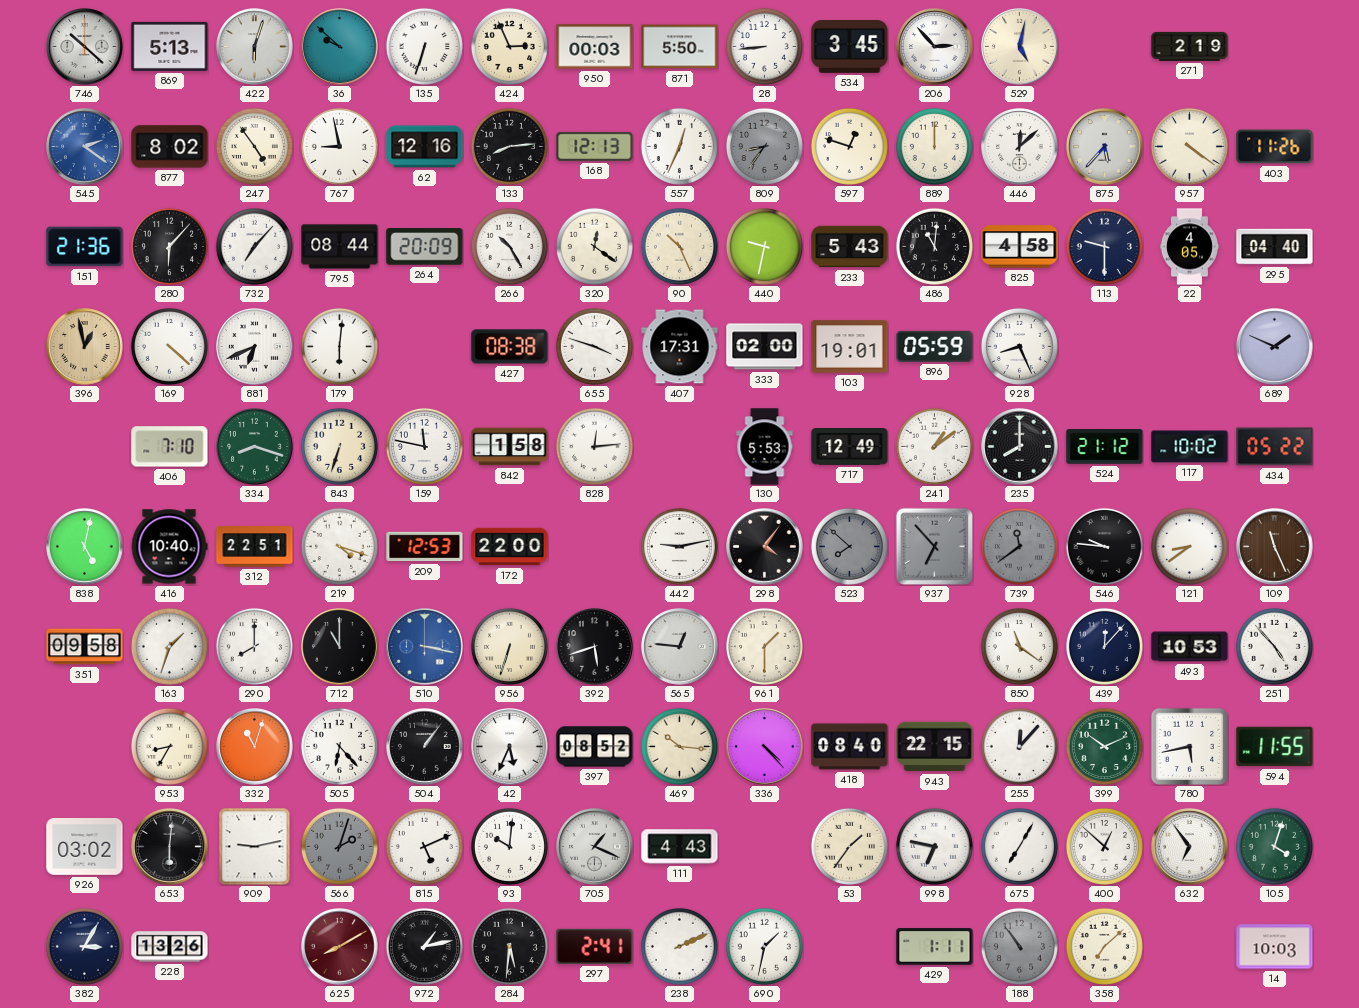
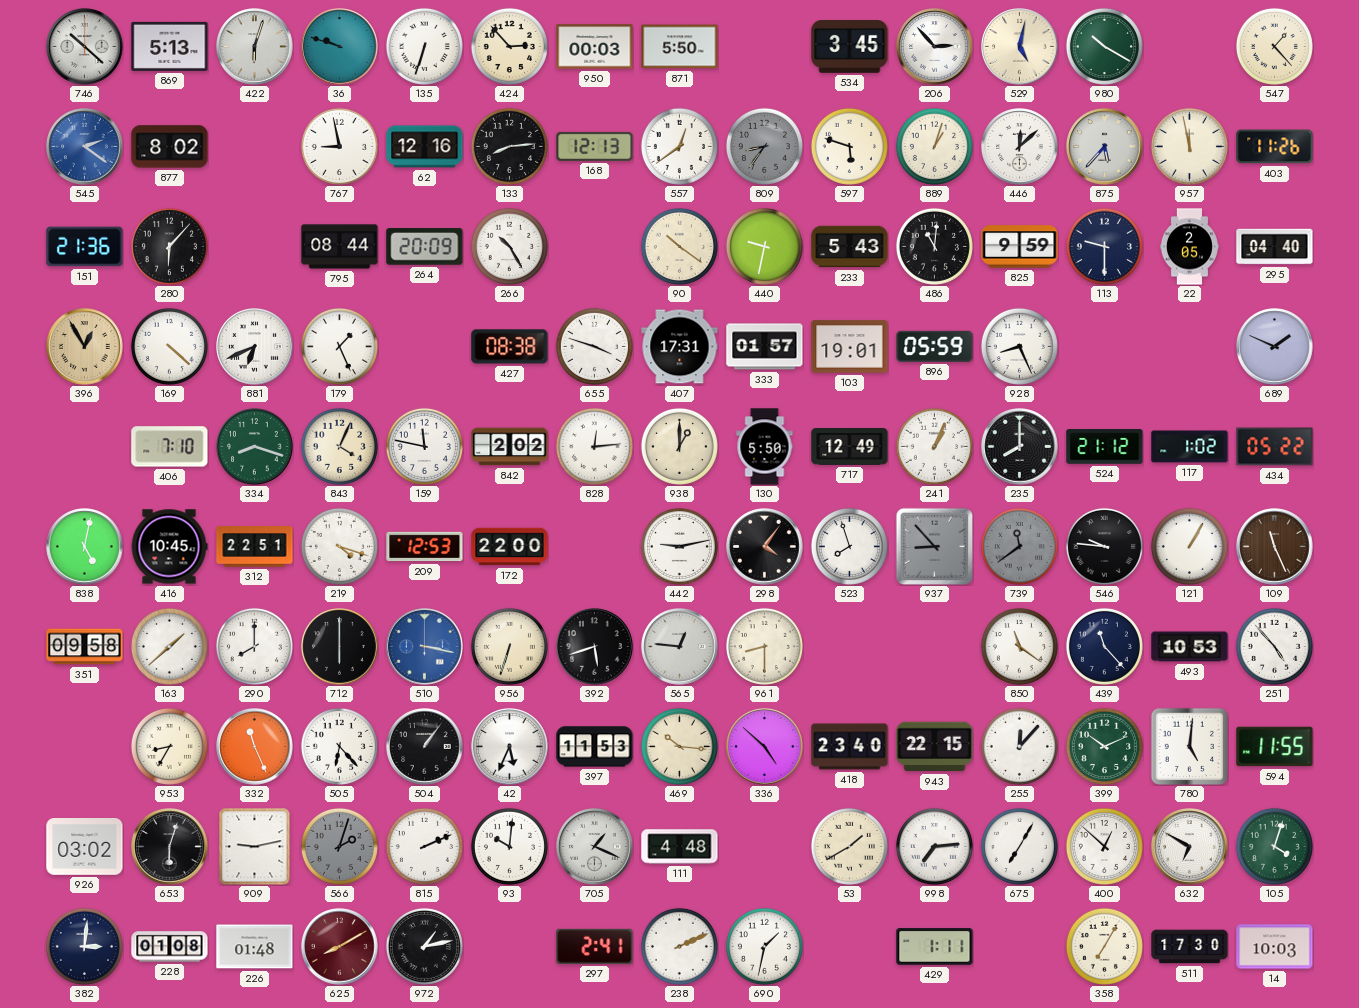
36: 9:52 -> 9:48 (340, 47)
424: 2:56 -> 2:53 (509, 46)
28: 8:44 -> none (764, 46)
980: none -> 10:20 (1104, 46)
271: 2:19 -> none (1190, 46)
547: none -> 1:23 (1274, 46)
247: 4:54 -> none (254, 146)
557: 12:34 -> 12:39 (679, 146)
597: 12:48 -> 5:48 (849, 146)
889: 12:00 -> 1:03 (934, 146)
957: 4:21 -> 11:58 (1189, 146)
732: 7:07 -> none (254, 246)
320: 12:21 -> none (594, 246)
90: 10:26 -> 10:21 (679, 246)
825: 4:58 -> 9:59 (1020, 247)
22: 4:05 -> 2:05 (1189, 247)
396: 12:58 -> 12:55 (85, 347)
179: 6:01 -> 1:26 (339, 346)
333: 02:00 -> 01:57 (765, 347)
843: 6:33 -> 4:04 (339, 446)
842: 1:58 -> 2:02 (510, 447)
938: none -> 1:00 (679, 446)
130: 5:53 -> 5:50 (765, 447)
241: 1:09 -> 1:04 (934, 446)
117: 10:02 -> 1:02 (1190, 447)
416: 10:40 -> 10:45 (169, 547)
523: 7:52 -> 7:57 (849, 546)
523 dial: grey -> white (849, 546)
937: 6:53 -> 8:53 (934, 546)
121: 8:39 -> 1:05 (1189, 546)
163: 1:33 -> 1:38 (169, 646)
712: 11:00 -> 6:00 (340, 647)
961: 1:30 -> 8:30 (764, 646)
439: 12:07 -> 11:23 (1104, 646)
332: 11:03 -> 11:26 (255, 747)
397: 08:52 -> 11:53 (595, 747)
336: 4:23 -> 4:52 (765, 747)
418: 08:40 -> 23:40 (850, 747)
780: 5:43 -> 5:01 (1189, 746)
653: 6:01 -> 6:03 (170, 847)
815: 5:11 -> 2:11 (424, 846)
111: 4:43 -> 4:48 (680, 847)
53: 1:36 -> 1:40 (849, 846)
998: 6:47 -> 7:14 (934, 846)
632: 6:54 -> 6:50 (1190, 847)
382: 3:05 -> 3:01 (84, 946)
228: 13:26 -> 01:08 (170, 947)
226: none -> 01:48 (255, 947)
284: 5:31 -> none (509, 946)
188: 10:54 -> none (1019, 946)
358: 7:08 -> 7:05 (1104, 946)
511: none -> 17:30 (1190, 947)
